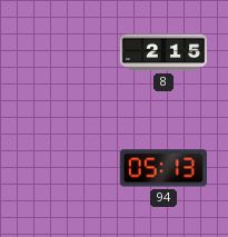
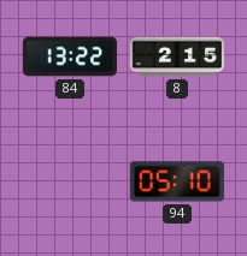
84: none -> 13:22 (70, 56)
94: 05:13 -> 05:10 (177, 181)
